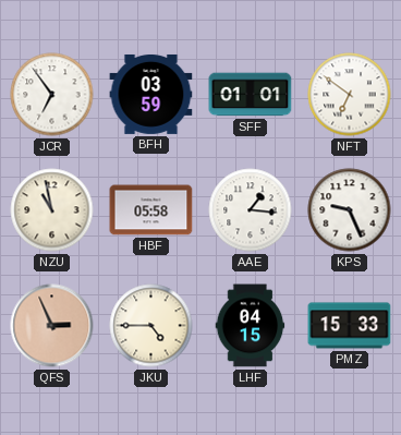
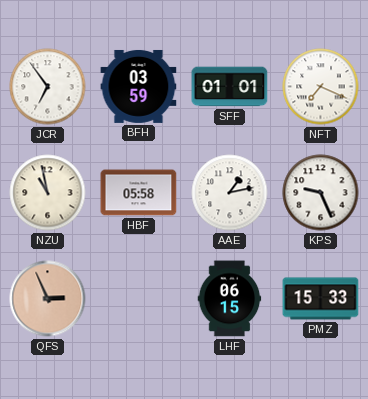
NFT: 6:51 -> 7:19 (321, 87)
AAE: 1:16 -> 1:13 (230, 193)
JKU: 4:45 -> none (151, 326)
LHF: 04:15 -> 06:15 (230, 299)
